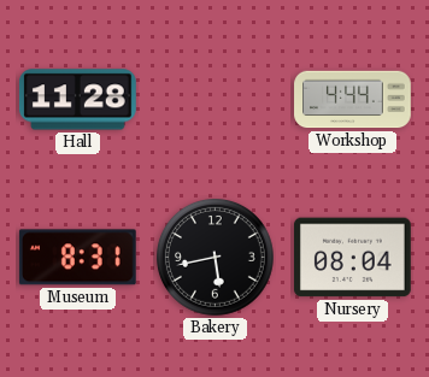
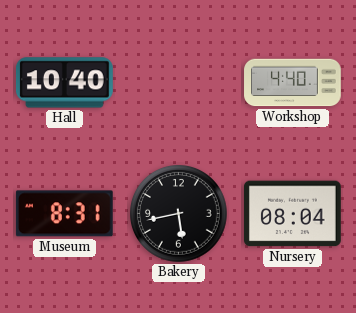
Hall: 11:28 -> 10:40 (64, 83)
Workshop: 4:44 -> 4:40 (293, 83)
